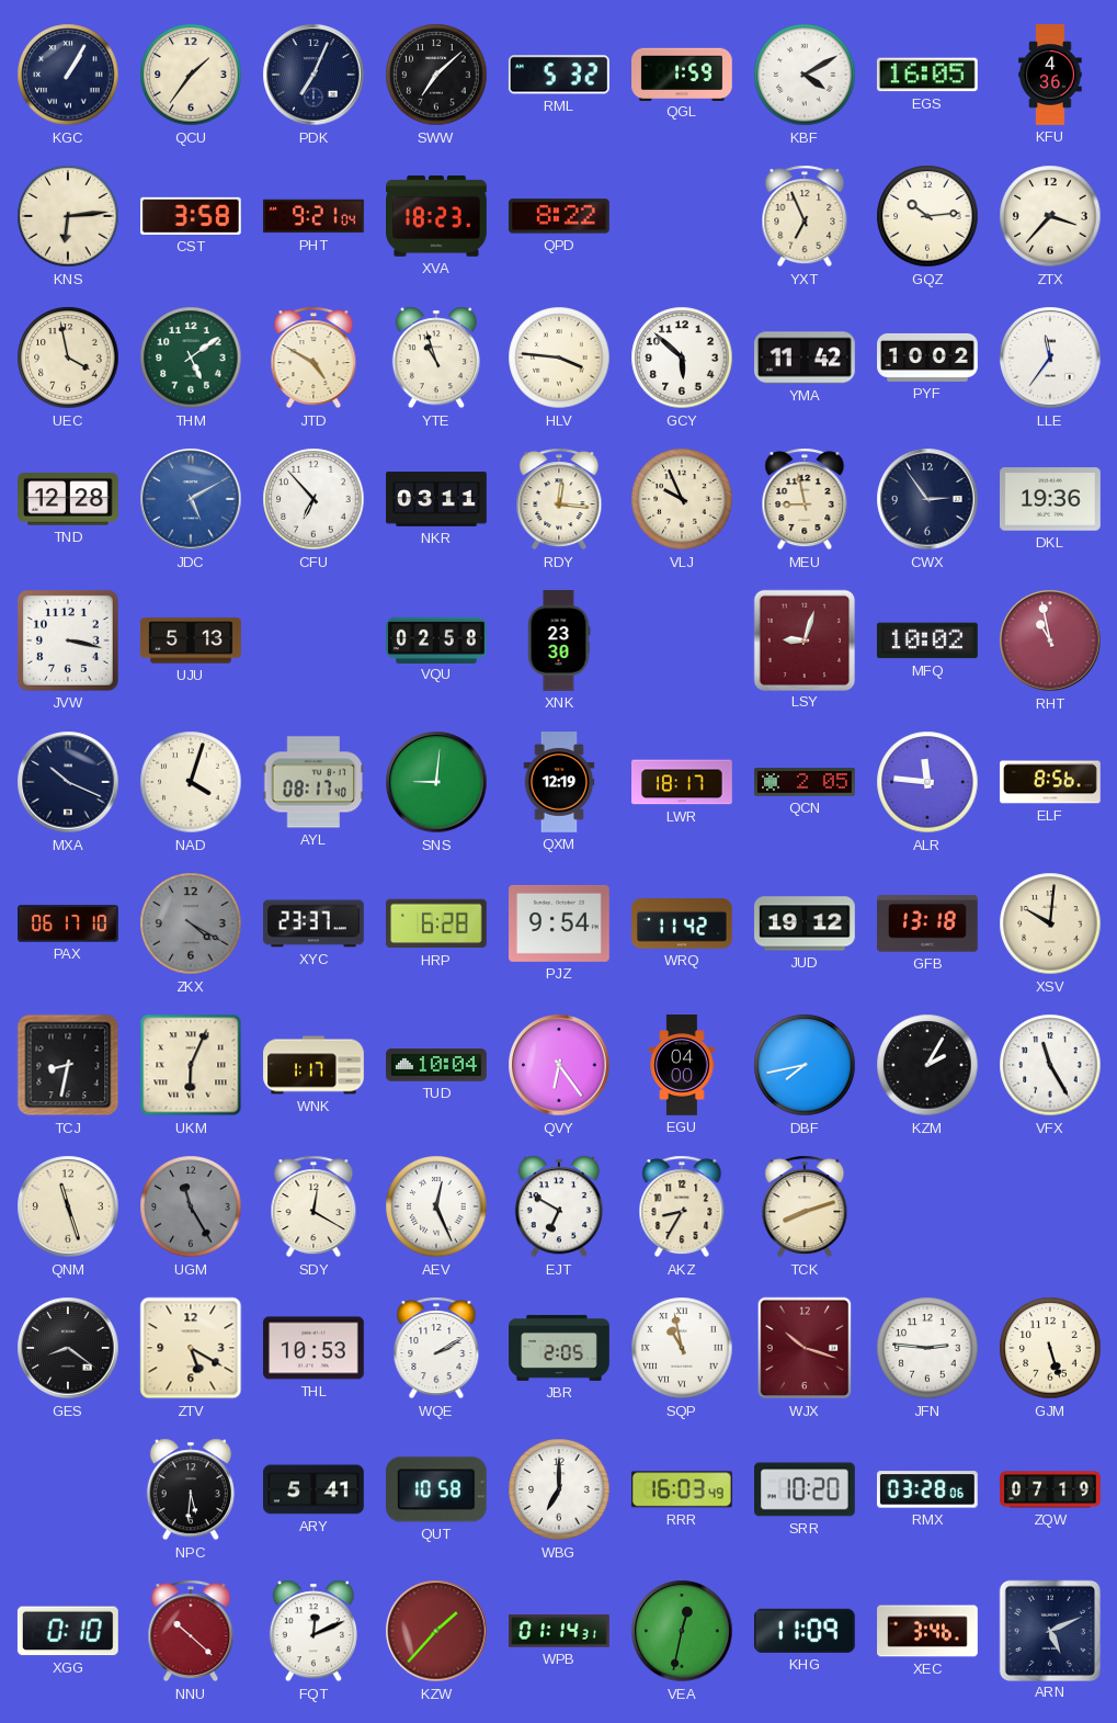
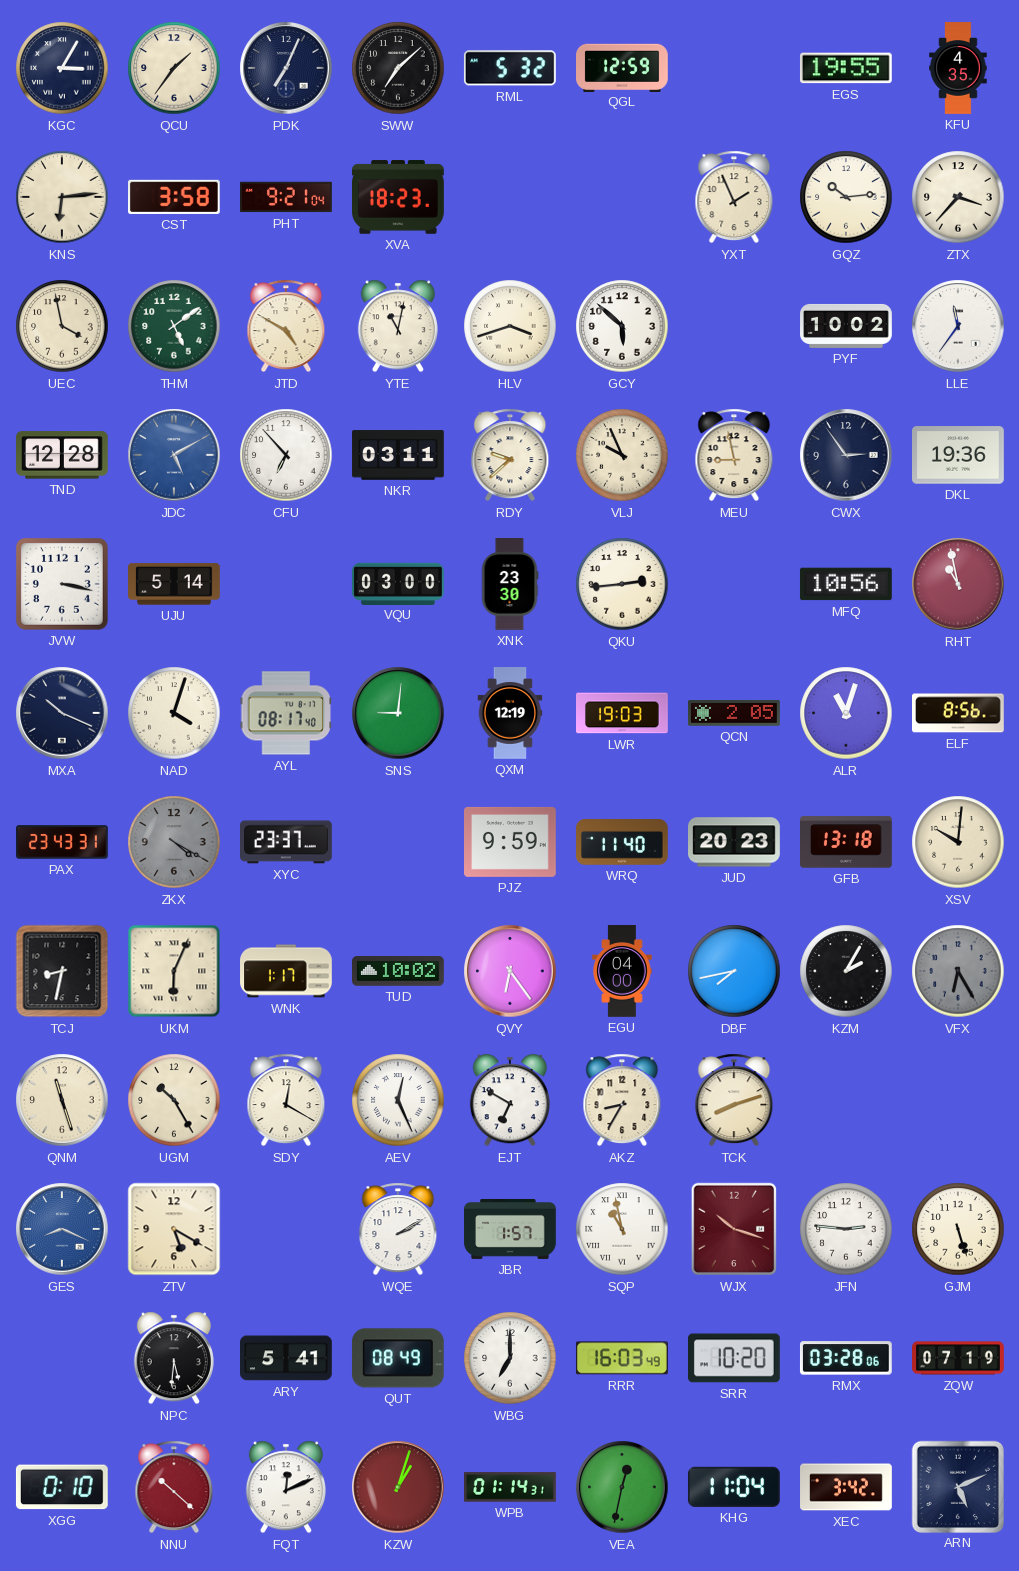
KGC: 1:05 -> 3:05 (62, 68)
QGL: 1:59 -> 12:59 (623, 67)
KBF: 4:10 -> none (805, 75)
EGS: 16:05 -> 19:55 (846, 68)
KFU: 4:36 -> 4:35 (958, 68)
QPD: 8:22 -> none (559, 216)
YXT: 6:56 -> 1:56 (734, 197)
YTE: 10:57 -> 11:02 (398, 326)
HLV: 3:46 -> 3:42 (510, 326)
YMA: 11:42 -> none (806, 358)
RDY: 12:16 -> 9:38 (510, 455)
UJU: 5:13 -> 5:14 (175, 584)
VQU: 02:58 -> 03:00 (399, 583)
QKU: none -> 2:44 (622, 584)
LSY: 9:03 -> none (803, 639)
MFQ: 10:02 -> 10:56 (846, 584)
LWR: 18:17 -> 19:03 (623, 713)
ALR: 11:46 -> 11:03 (846, 713)
PAX: 06:17 -> 23:43 (62, 842)
HRP: 6:28 -> none (436, 923)
PJZ: 9:54 -> 9:59 (511, 842)
WRQ: 11:42 -> 11:40 (623, 843)
JUD: 19:12 -> 20:23 (735, 842)
TUD: 10:04 -> 10:02 (399, 971)
VFX: 11:25 -> 6:25 (958, 971)
VFX dial: white -> grey (958, 971)
UGM: 11:25 -> 10:25 (174, 1100)
UGM dial: grey -> cream (174, 1100)
GES: 8:21 -> 8:19 (62, 1229)
GES dial: black -> blue (62, 1229)
THL: 10:53 -> none (315, 1348)
JBR: 2:05 -> 1:57 (510, 1229)
QUT: 10:58 -> 08:49 (398, 1358)
KZW: 1:37 -> 1:03 (398, 1487)
KHG: 11:09 -> 11:04 (734, 1487)
XEC: 3:46 -> 3:42 (846, 1487)
